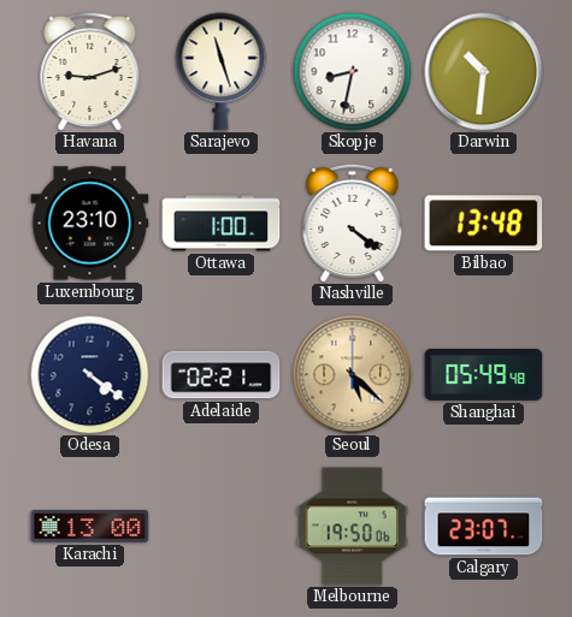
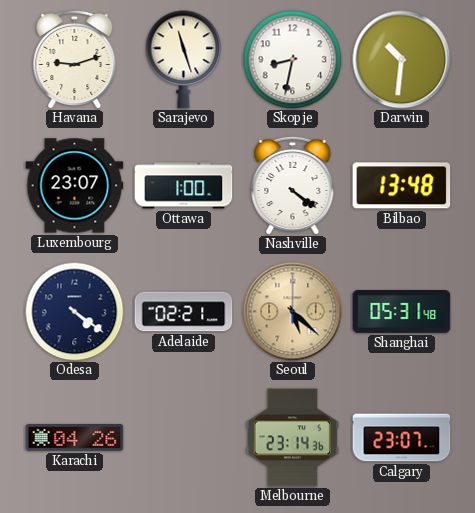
Luxembourg: 23:10 -> 23:07 (75, 186)
Shanghai: 05:49 -> 05:31 (402, 312)
Karachi: 13:00 -> 04:26 (75, 438)
Melbourne: 19:50 -> 23:14 (292, 438)
